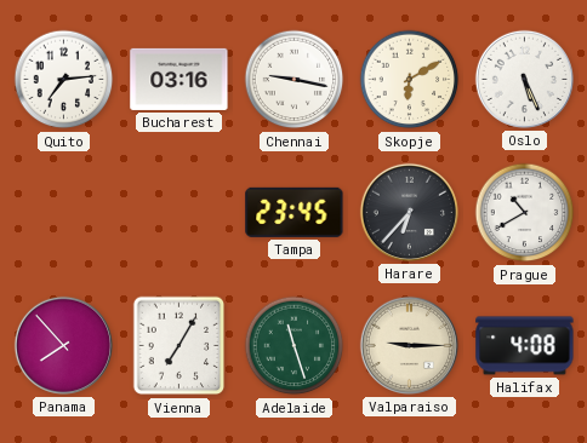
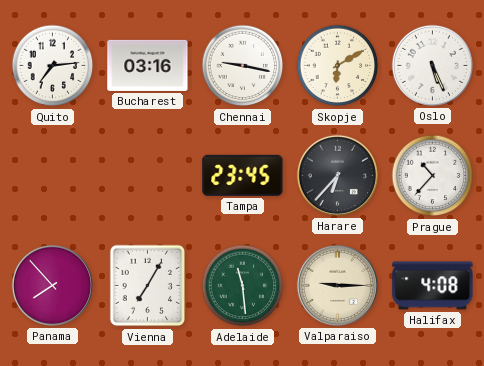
Prague: 10:40 -> 10:37 (433, 176)
Adelaide: 11:27 -> 11:29 (243, 286)
